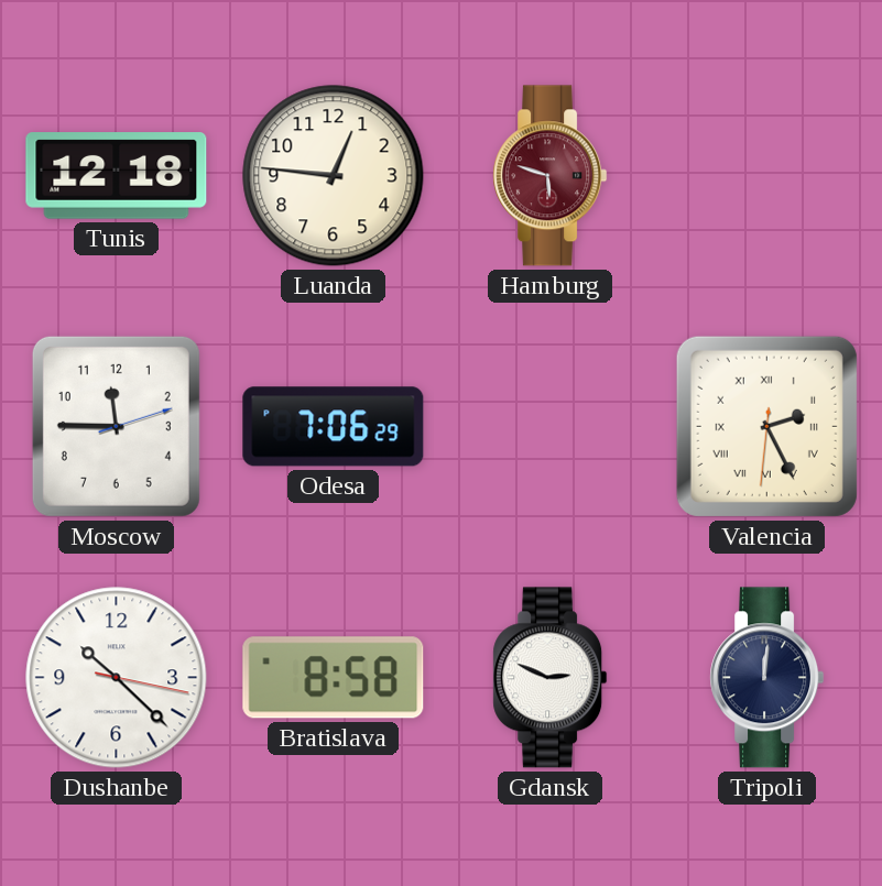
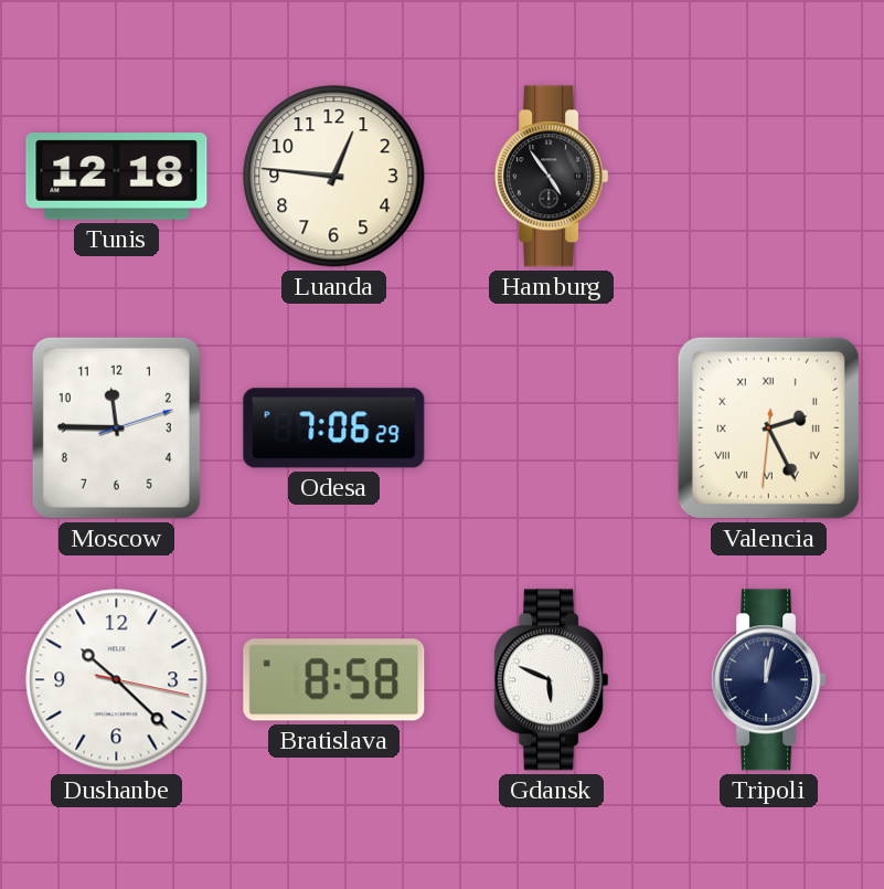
Hamburg: 5:48 -> 4:54 (552, 177)
Hamburg dial: burgundy -> black (552, 177)
Gdansk: 2:49 -> 5:49 (552, 680)
Tripoli: 12:01 -> 12:02 (769, 680)
